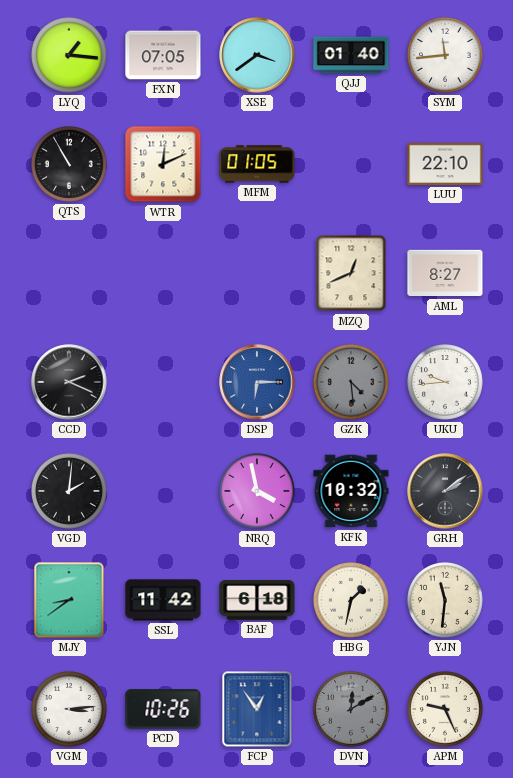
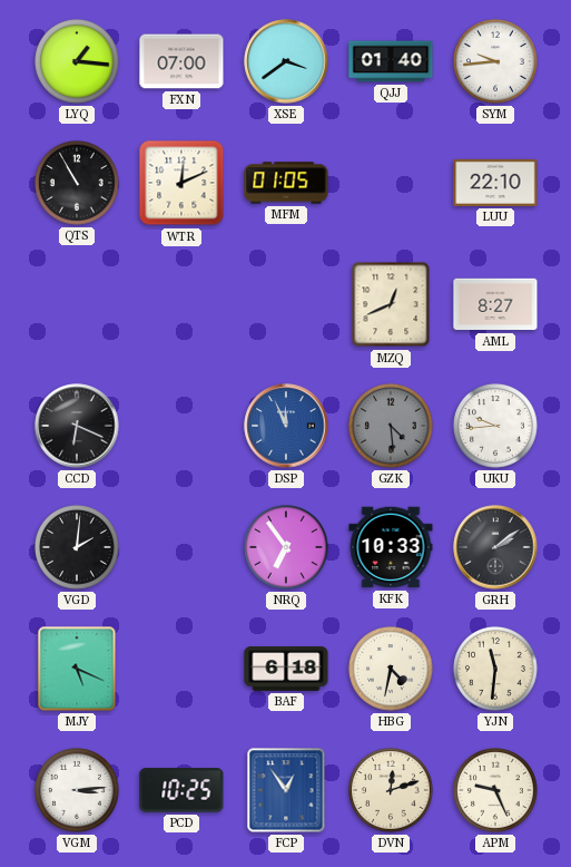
FXN: 07:05 -> 07:00 (181, 61)
SYM: 11:44 -> 9:44 (496, 62)
CCD: 2:19 -> 6:19 (77, 426)
DSP: 6:15 -> 11:56 (286, 426)
NRQ: 3:58 -> 6:54 (287, 548)
KFK: 10:32 -> 10:33 (391, 547)
MJY: 8:39 -> 5:19 (77, 669)
SSL: 11:42 -> none (163, 600)
HBG: 1:32 -> 4:32 (392, 670)
PCD: 10:26 -> 10:25 (181, 790)
DVN: 12:10 -> 12:12 (392, 791)
DVN dial: grey -> cream (392, 791)
